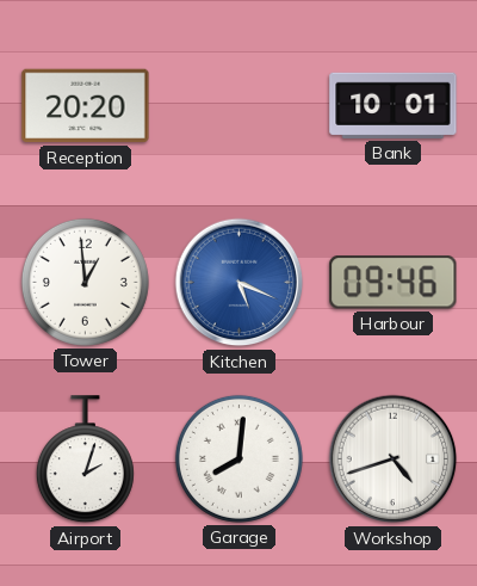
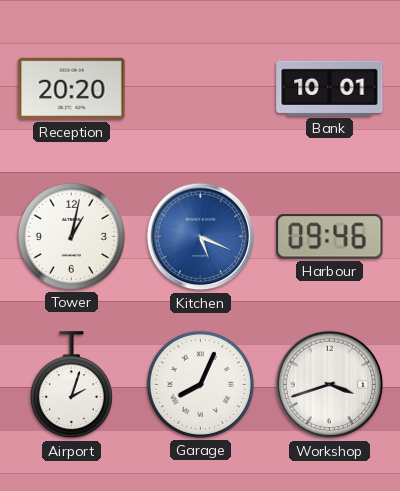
Tower: 12:59 -> 1:02 (71, 236)
Garage: 8:01 -> 8:04 (200, 384)
Workshop: 4:42 -> 3:42 (330, 385)
